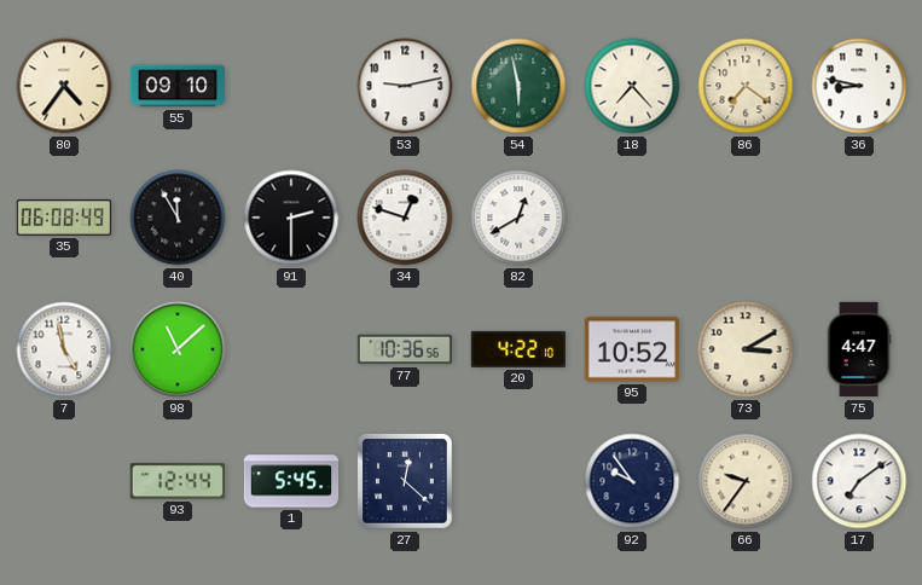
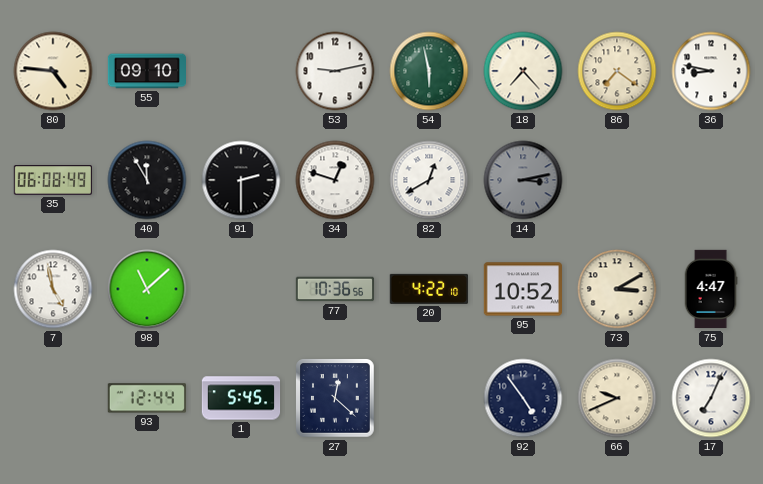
80: 4:36 -> 4:46 (53, 71)
14: none -> 3:13 (523, 180)
92: 9:54 -> 4:54 (523, 398)
66: 9:36 -> 9:41 (617, 398)
17: 7:09 -> 7:04 (711, 398)
